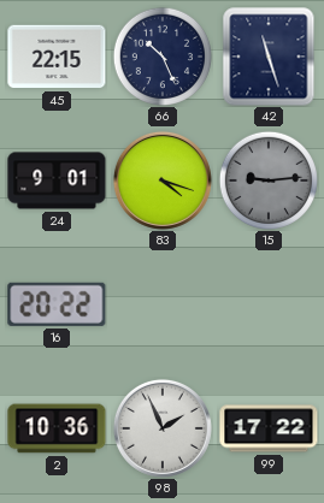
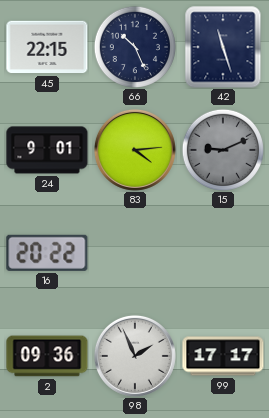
83: 4:18 -> 4:14 (135, 150)
15: 9:14 -> 9:11 (223, 150)
2: 10:36 -> 09:36 (47, 356)
99: 17:22 -> 17:17 (223, 356)
